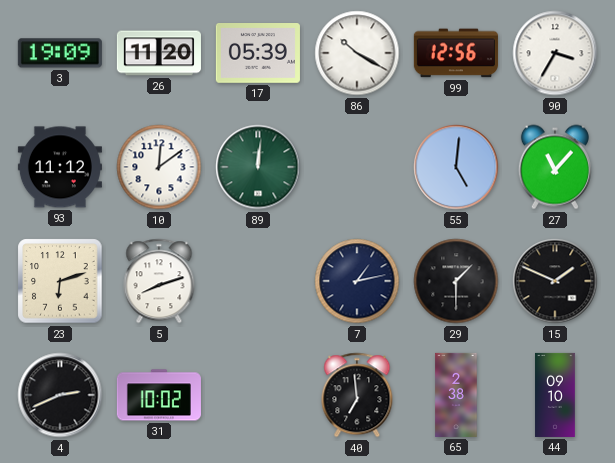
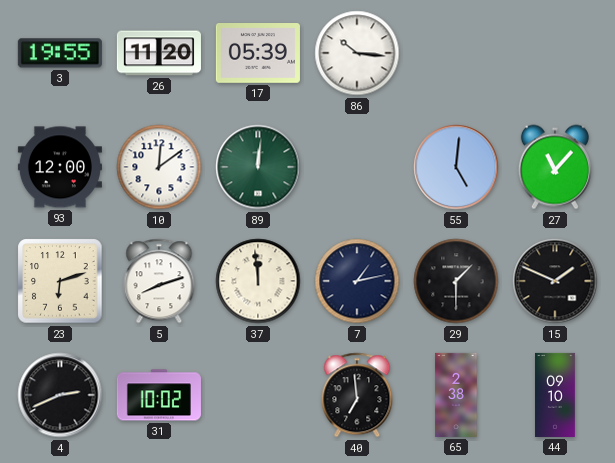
3: 19:09 -> 19:55 (60, 53)
86: 10:20 -> 10:16 (357, 53)
99: 12:56 -> none (456, 53)
90: 3:35 -> none (555, 53)
93: 11:12 -> 12:00 (60, 167)
37: none -> 11:59 (258, 281)
